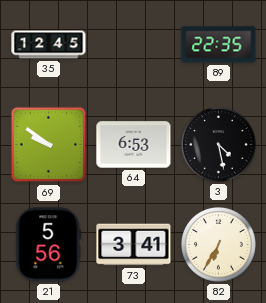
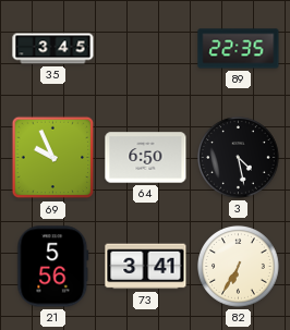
35: 12:45 -> 3:45 (53, 49)
69: 9:51 -> 9:56 (53, 158)
64: 6:53 -> 6:50 (146, 158)
